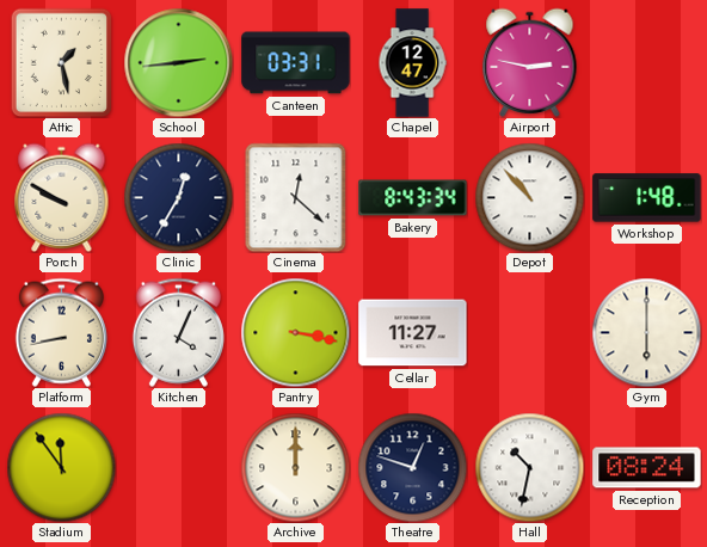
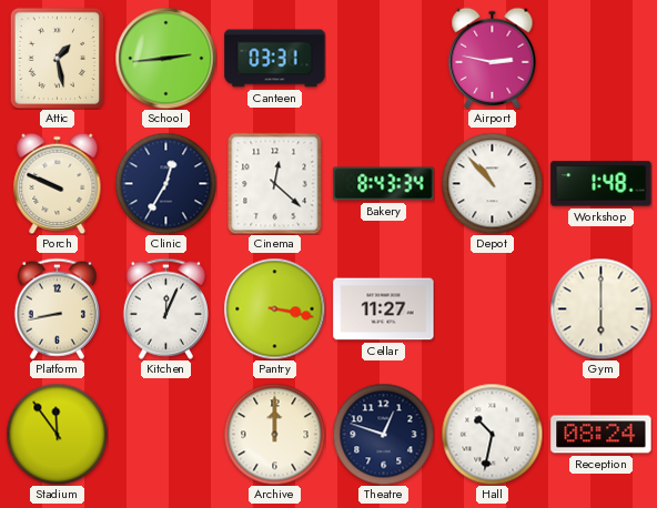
Chapel: 12:47 -> none (412, 63)
Porch: 9:50 -> 9:49 (58, 183)
Kitchen: 4:04 -> 12:04 (165, 308)
